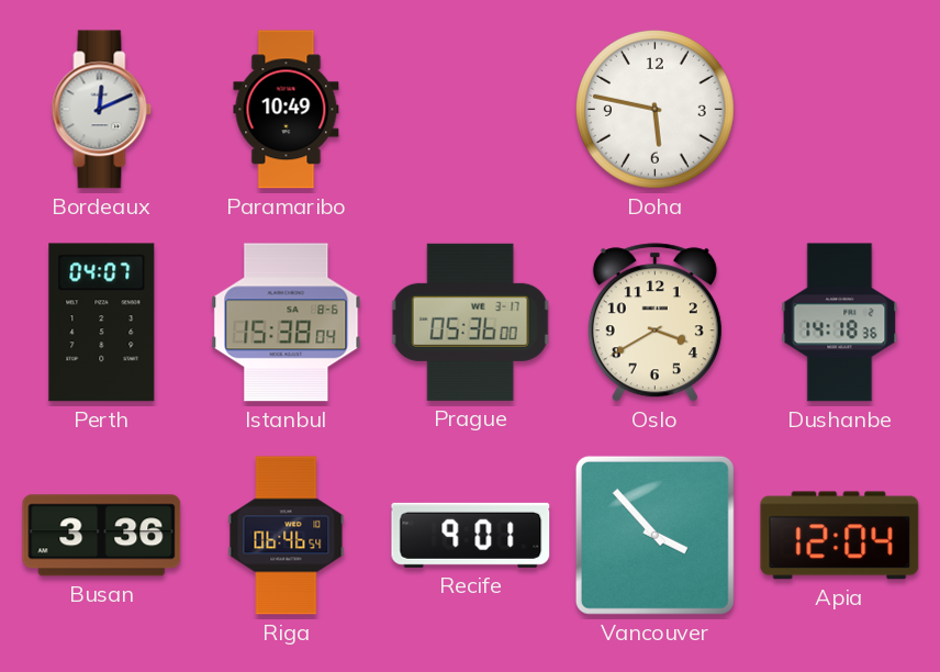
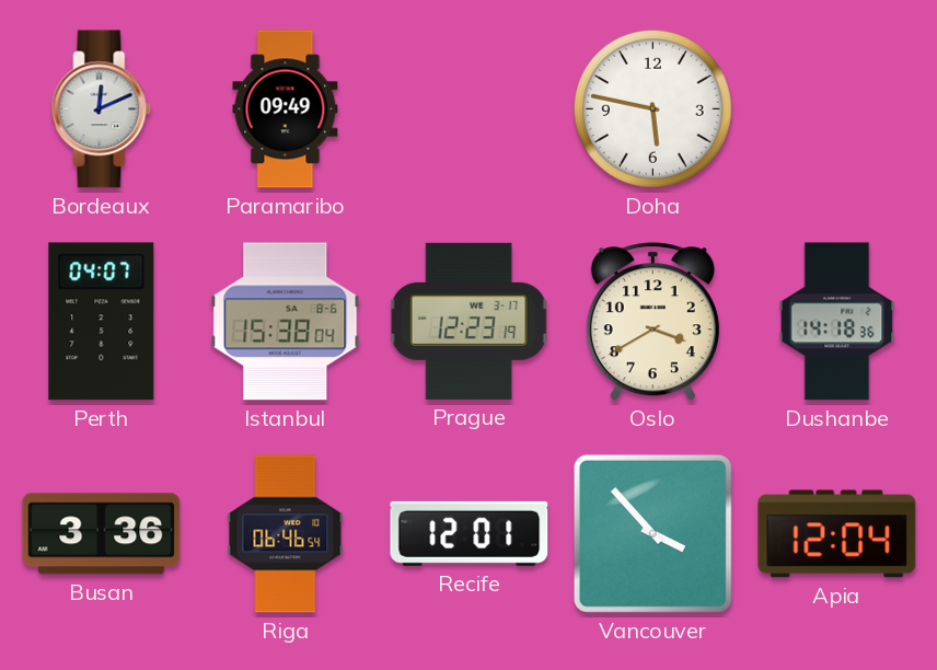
Paramaribo: 10:49 -> 09:49 (286, 109)
Prague: 05:36 -> 12:23 (468, 321)
Recife: 9:01 -> 12:01 (470, 533)
